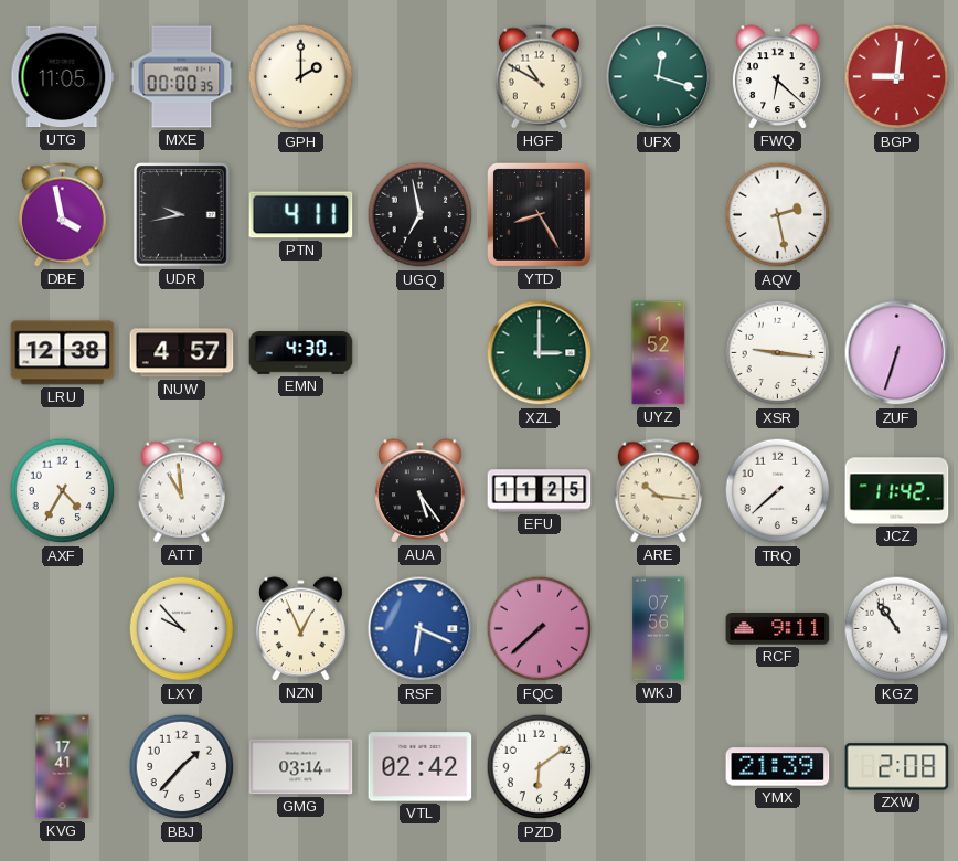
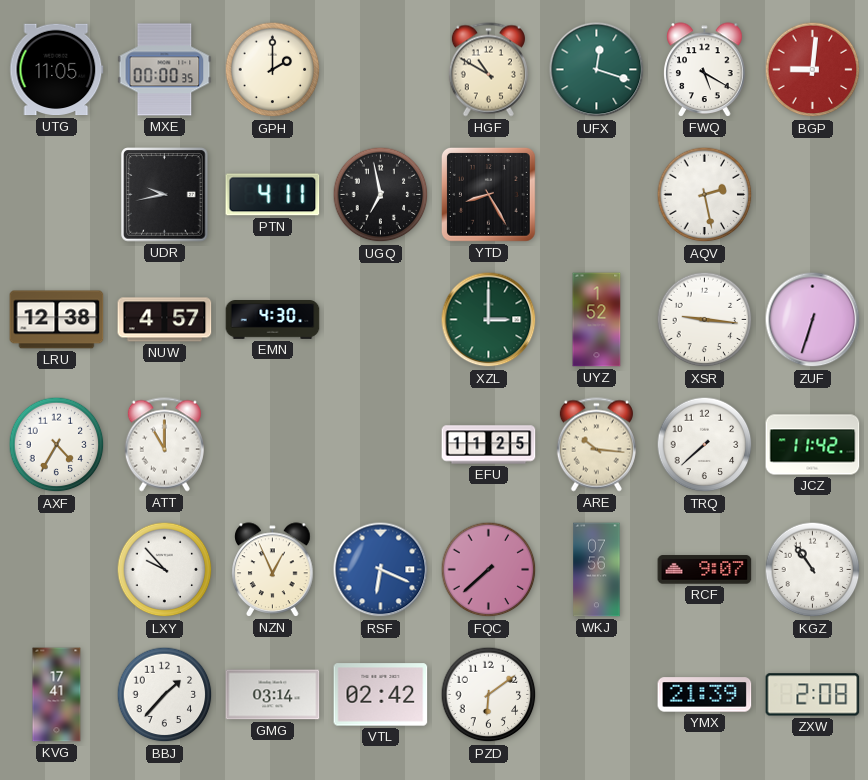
FWQ: 6:22 -> 5:20 (705, 70)
DBE: 3:58 -> none (62, 215)
ATT: 10:59 -> 11:00 (164, 445)
AUA: 5:24 -> none (421, 491)
RCF: 9:11 -> 9:07 (705, 570)
